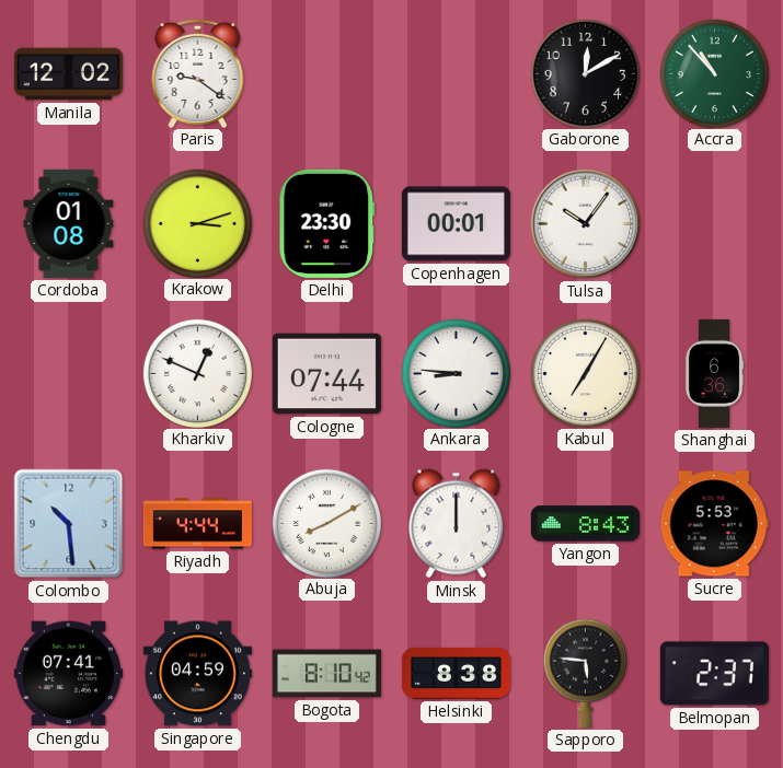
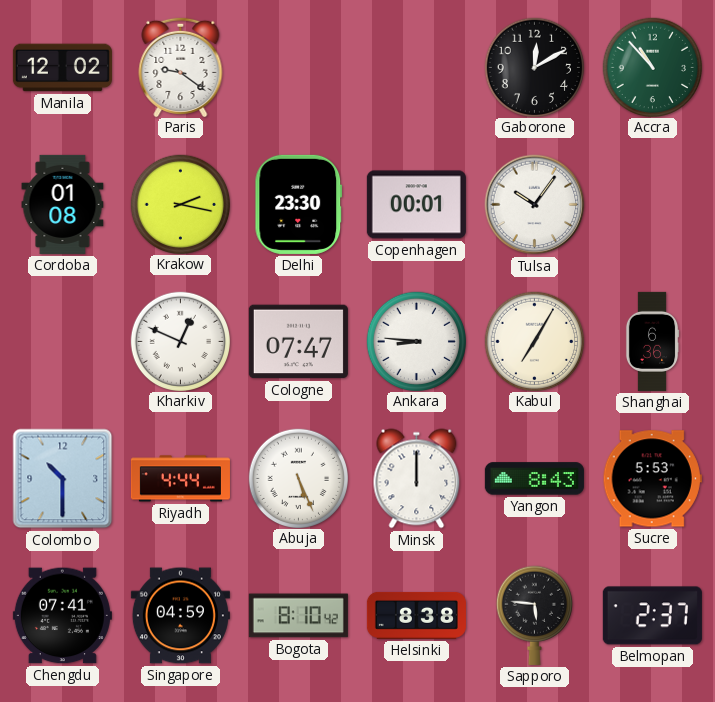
Krakow: 3:12 -> 2:17 (180, 204)
Cologne: 07:44 -> 07:47 (298, 342)
Colombo: 10:29 -> 10:30 (63, 479)
Abuja: 8:10 -> 5:26 (298, 478)
